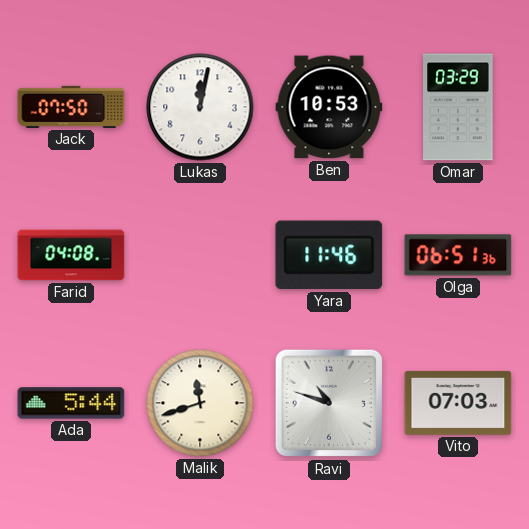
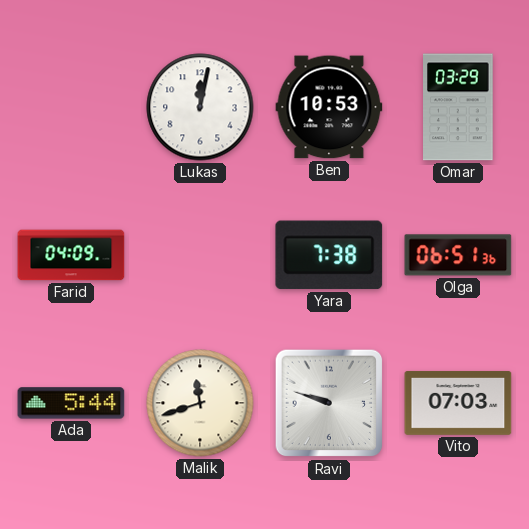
Jack: 07:50 -> none (71, 107)
Farid: 04:08 -> 04:09 (71, 255)
Yara: 11:46 -> 7:38 (329, 255)
Ravi: 10:48 -> 9:48 (329, 403)
